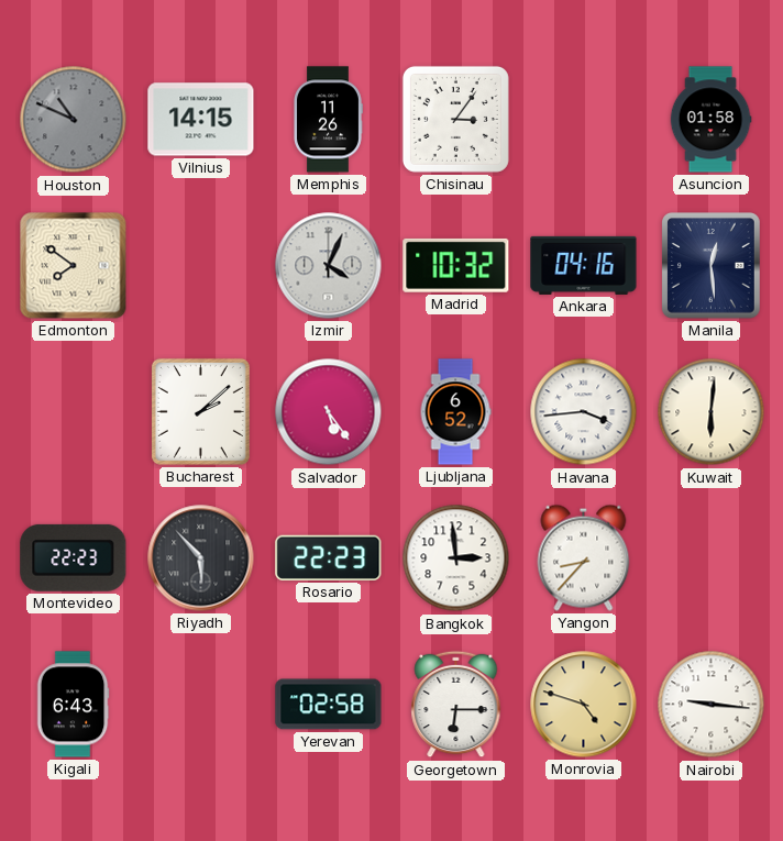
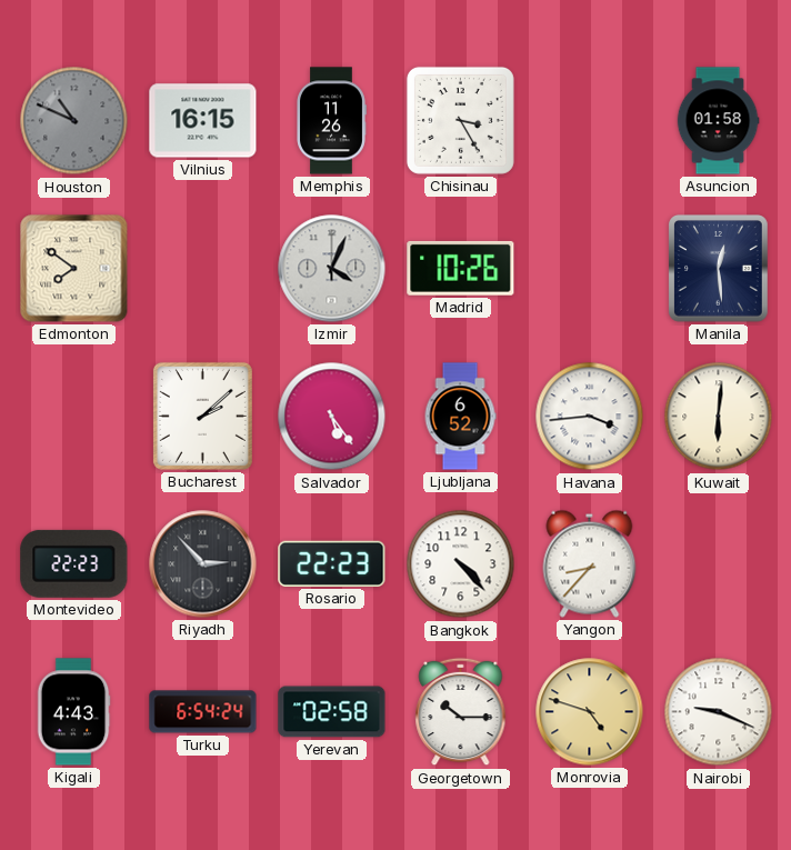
Vilnius: 14:15 -> 16:15 (203, 121)
Chisinau: 3:06 -> 3:25 (460, 120)
Madrid: 10:32 -> 10:26 (461, 268)
Ankara: 04:16 -> none (584, 265)
Riyadh: 5:53 -> 2:53 (203, 564)
Bangkok: 2:59 -> 4:23 (461, 564)
Kigali: 6:43 -> 4:43 (73, 712)
Turku: none -> 6:54 (203, 712)
Georgetown: 6:15 -> 10:15 (461, 712)
Nairobi: 9:16 -> 9:19 (719, 712)
